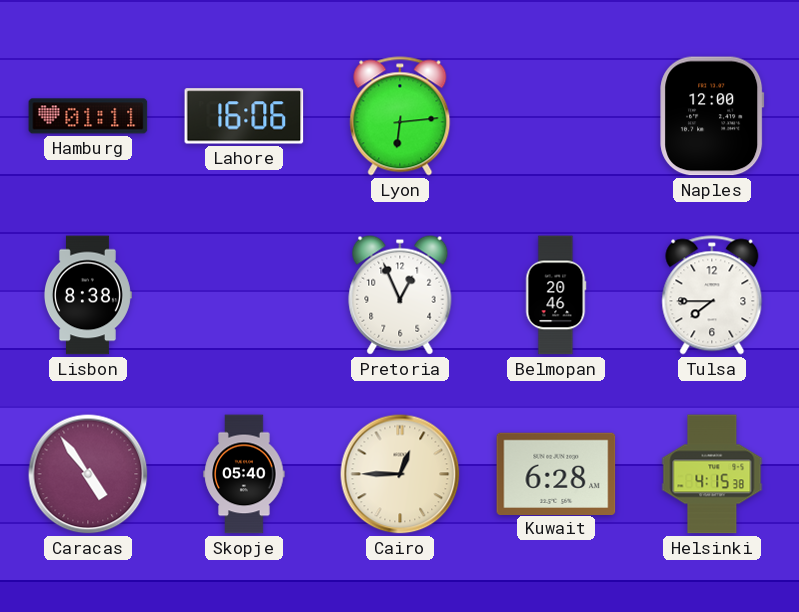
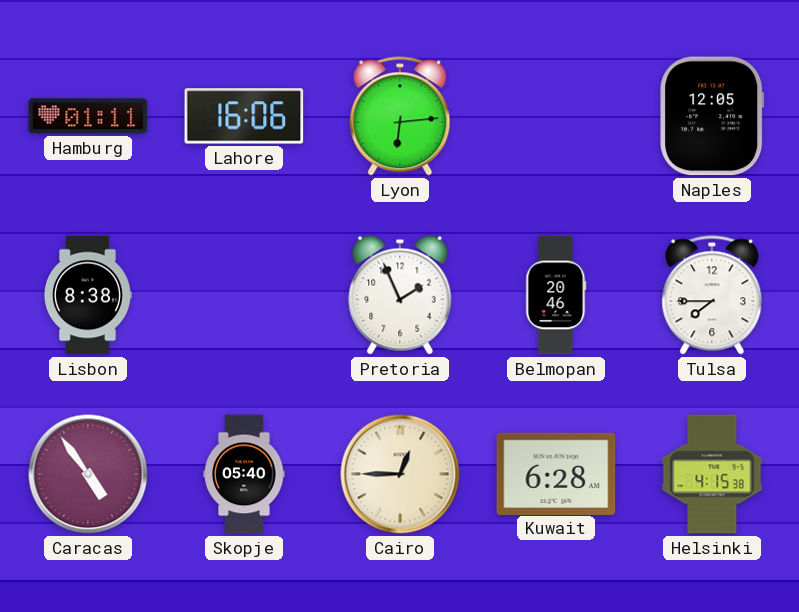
Naples: 12:00 -> 12:05 (712, 116)
Pretoria: 12:56 -> 1:56 (400, 295)
